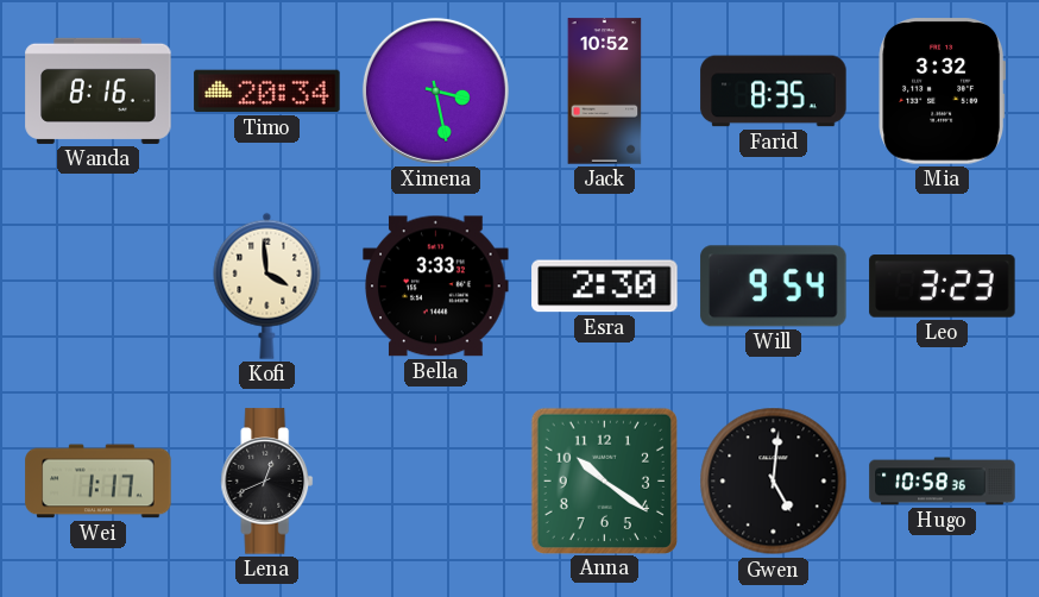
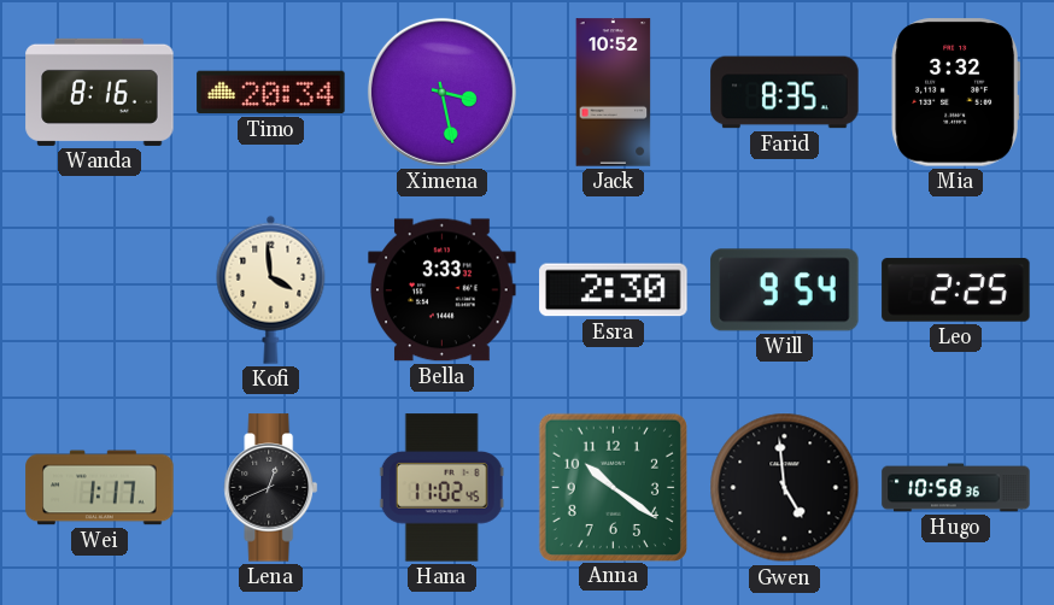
Leo: 3:23 -> 2:25 (956, 290)
Hana: none -> 11:02 (441, 488)
Gwen: 5:01 -> 4:59 (785, 488)
